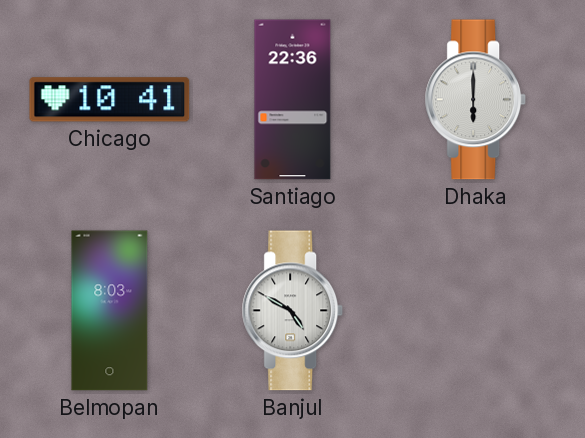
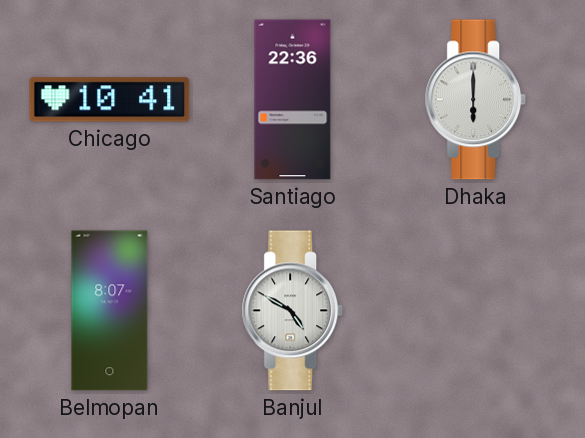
Belmopan: 8:03 -> 8:07 (110, 311)
